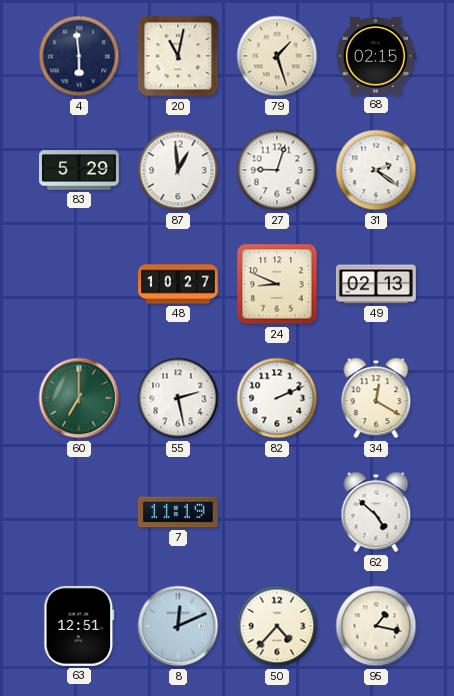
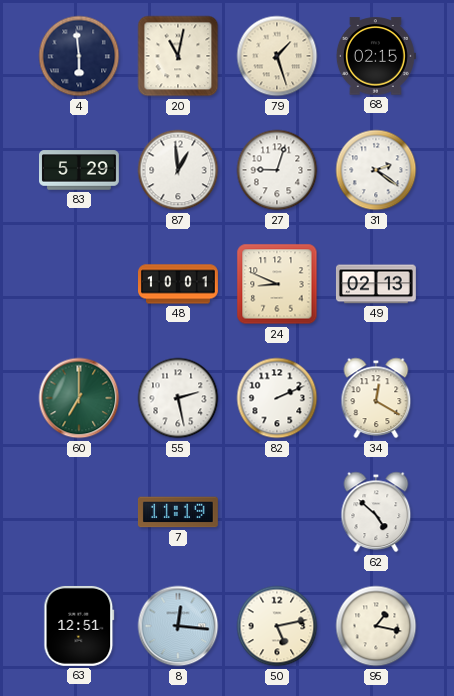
48: 10:27 -> 10:01 (179, 284)
8: 12:11 -> 12:16 (178, 626)
50: 4:37 -> 5:13 (277, 626)
